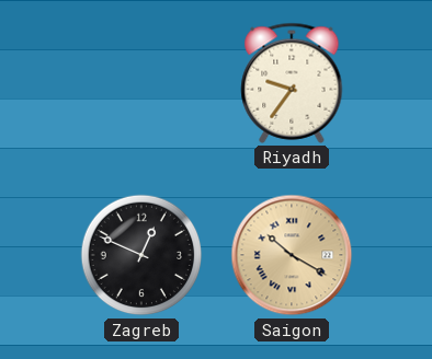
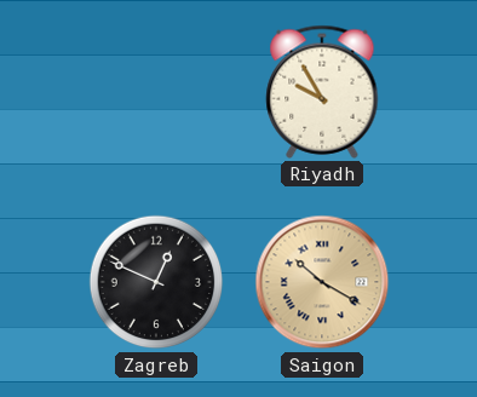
Riyadh: 9:36 -> 9:55 (322, 92)
